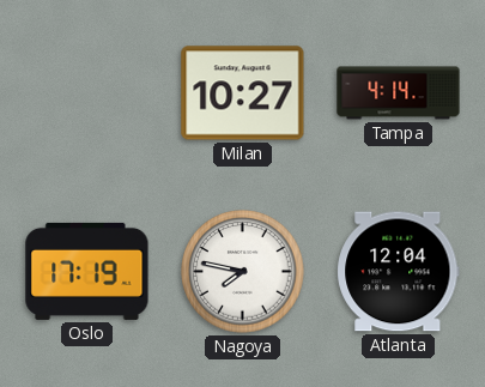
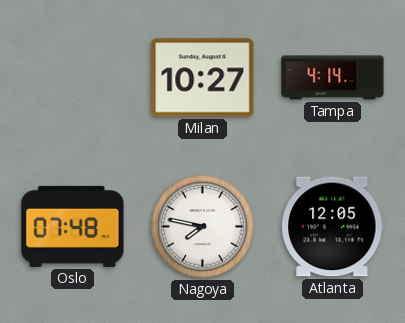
Oslo: 17:19 -> 07:48 (73, 226)
Atlanta: 12:04 -> 12:05 (333, 227)
